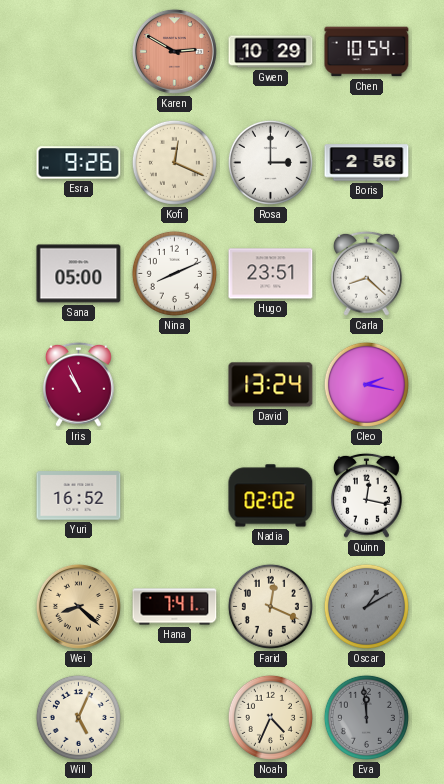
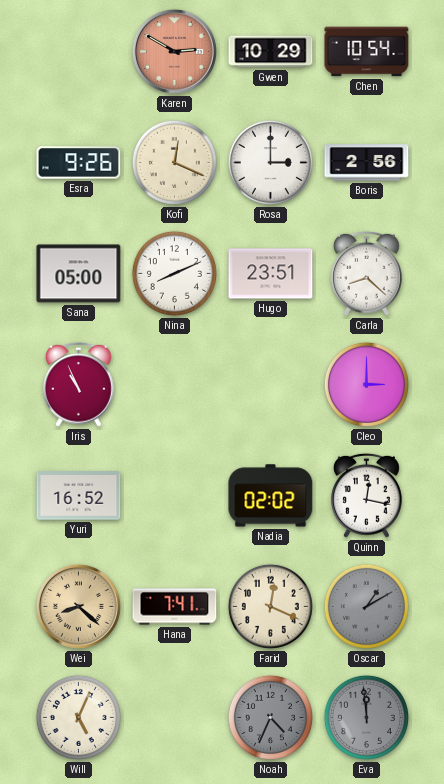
David: 13:24 -> none (271, 385)
Cleo: 2:17 -> 3:00 (366, 384)
Noah dial: cream -> grey (270, 717)
